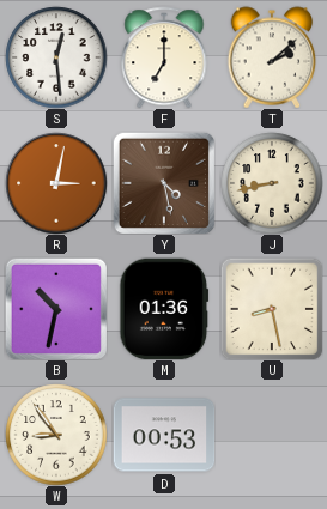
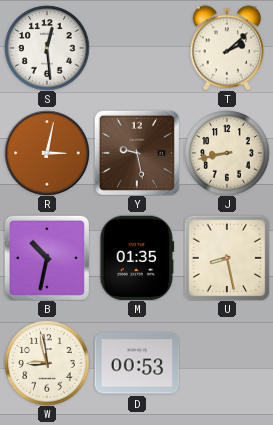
F: 7:00 -> none (164, 57)
Y: 4:28 -> 9:28 (137, 153)
M: 01:36 -> 01:35 (137, 258)
W: 8:54 -> 8:58 (47, 363)
